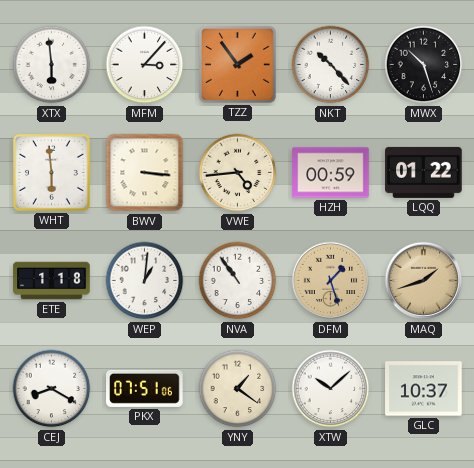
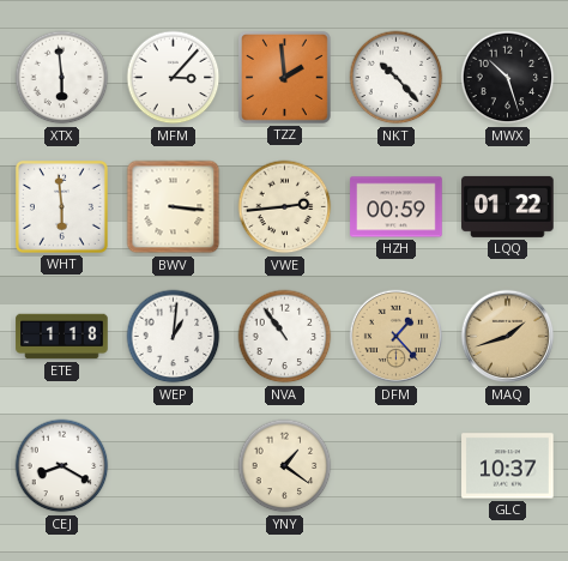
TZZ: 1:54 -> 1:59 (284, 77)
VWE: 4:44 -> 2:44 (285, 207)
DFM: 1:27 -> 1:23 (397, 337)
PKX: 07:51 -> none (145, 388)
XTW: 10:08 -> none (331, 389)
